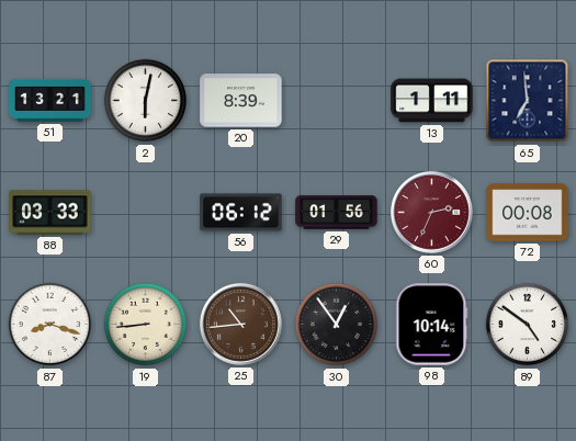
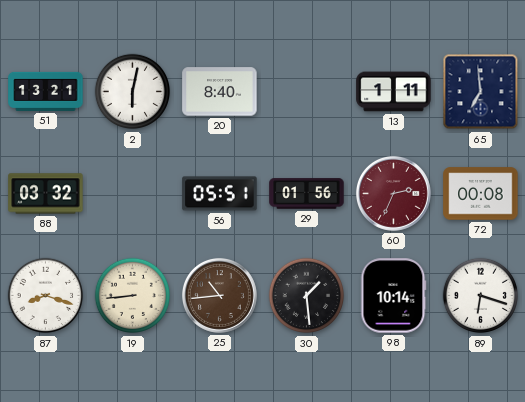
20: 8:39 -> 8:40 (220, 92)
88: 03:33 -> 03:32 (46, 194)
56: 06:12 -> 05:51 (220, 194)
30: 12:54 -> 1:29 (307, 296)
89: 4:51 -> 6:18 (481, 296)
